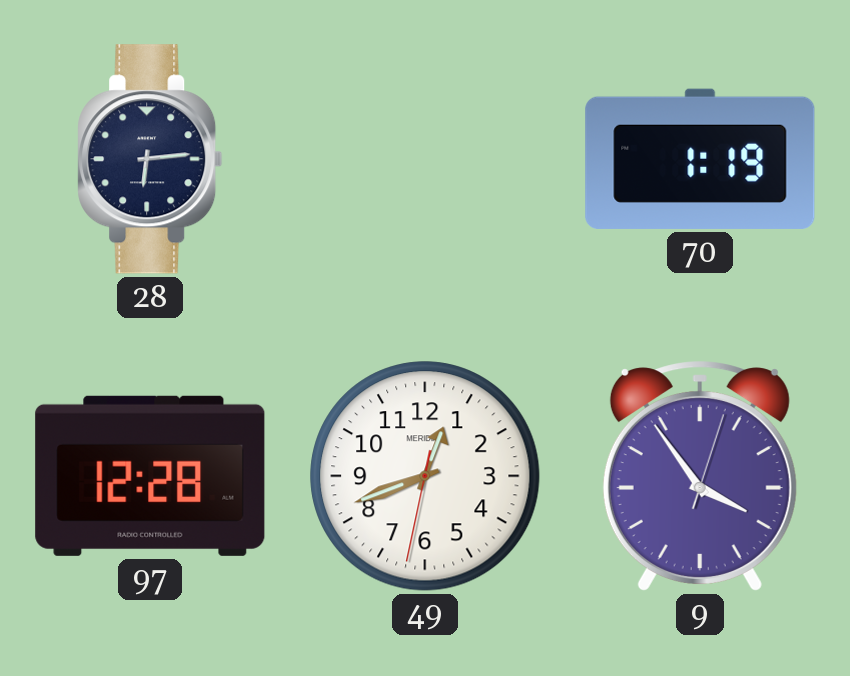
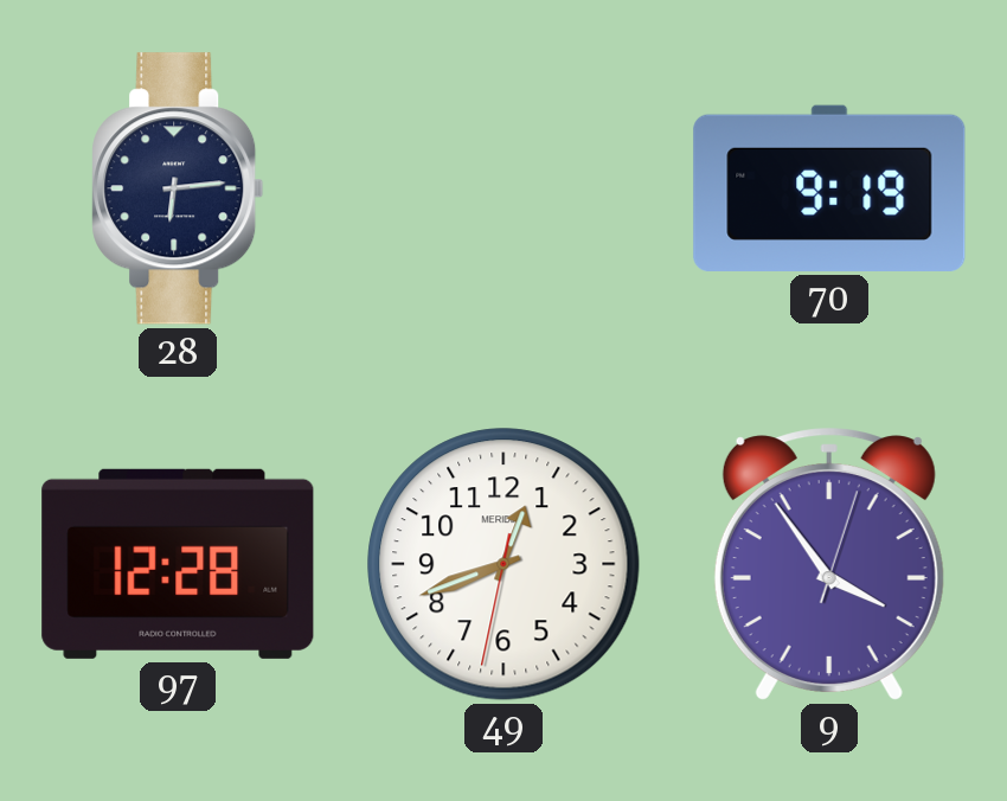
70: 1:19 -> 9:19 (829, 188)
